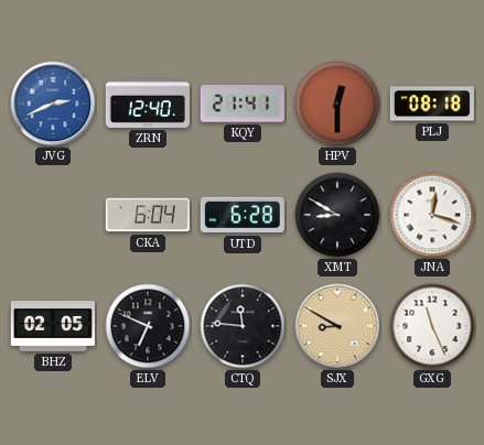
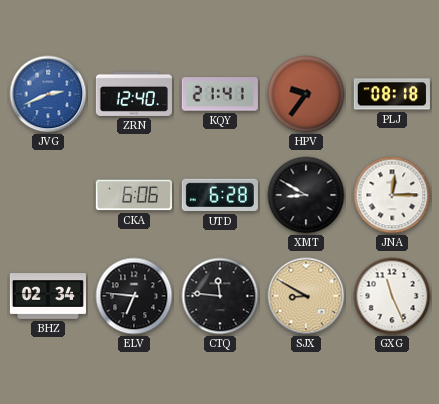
HPV: 12:30 -> 9:36 (306, 94)
CKA: 6:04 -> 6:06 (134, 195)
JNA: 12:18 -> 12:15 (392, 195)
BHZ: 02:05 -> 02:34 (48, 296)
ELV: 6:49 -> 6:46 (134, 296)
